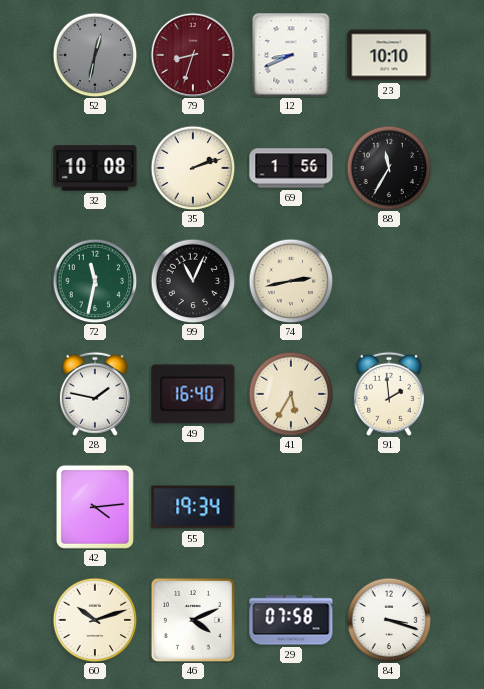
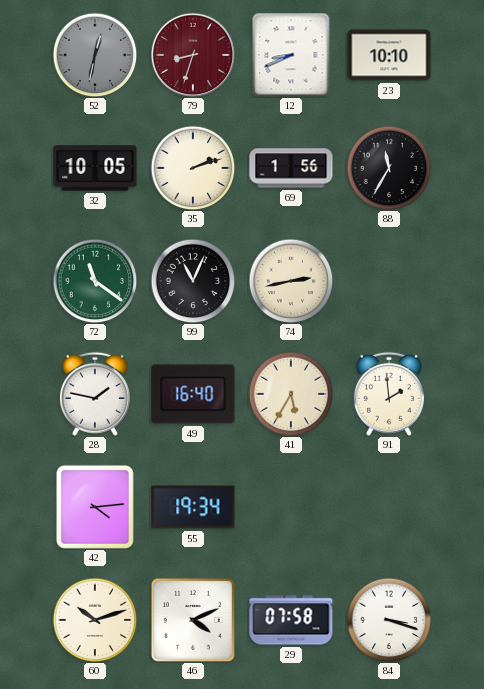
32: 10:08 -> 10:05 (95, 168)
72: 11:32 -> 11:21 (95, 281)
